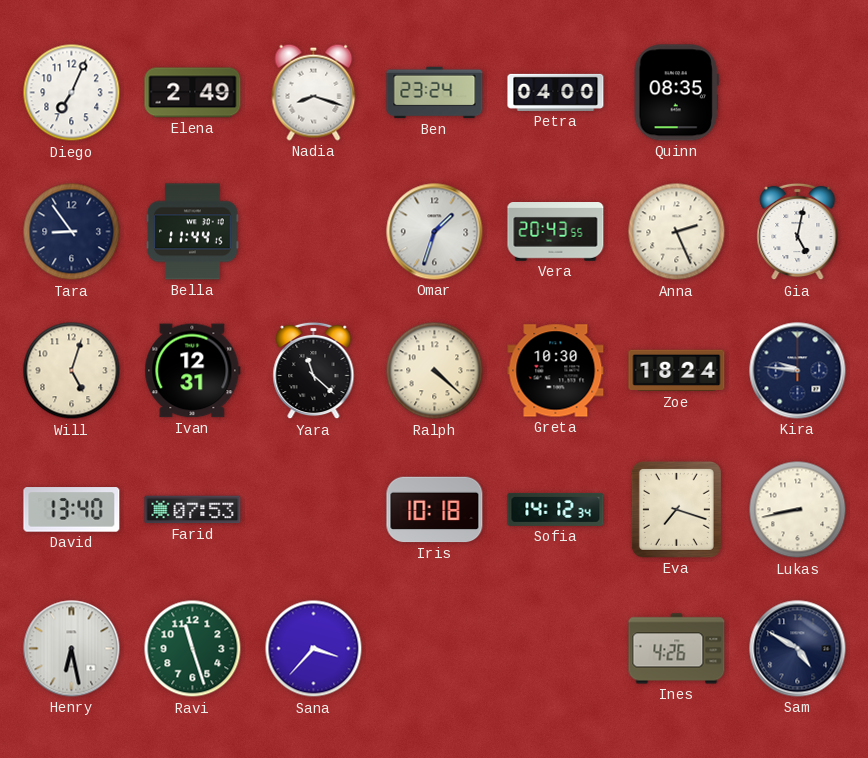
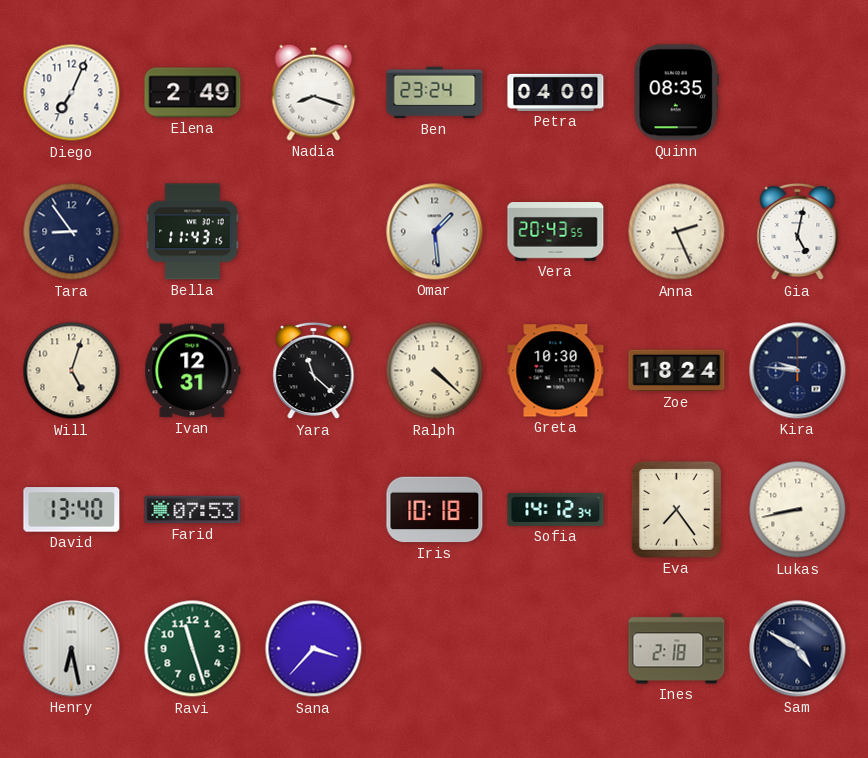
Bella: 11:44 -> 11:43 (193, 232)
Omar: 1:33 -> 1:29 (435, 232)
Eva: 7:18 -> 7:24 (676, 509)
Ines: 4:26 -> 2:18 (677, 649)
